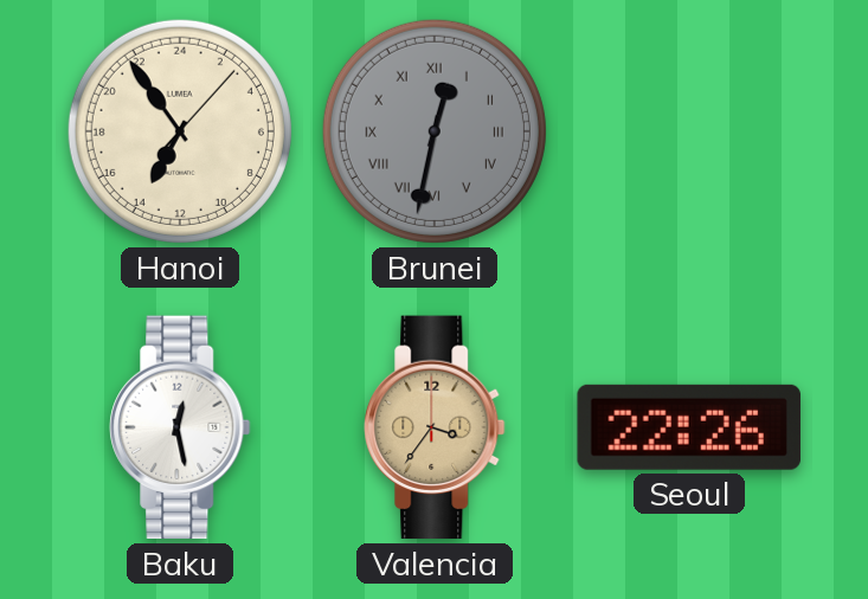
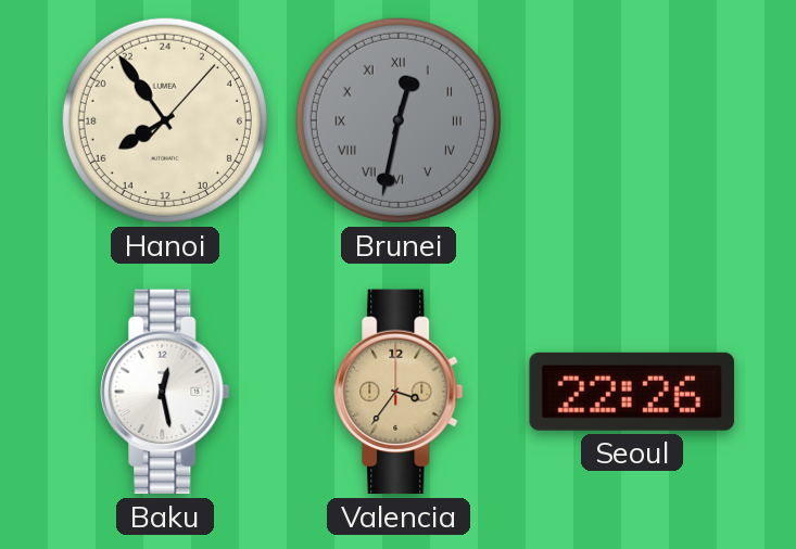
Hanoi: 13:54 -> 15:54 (165, 120)
